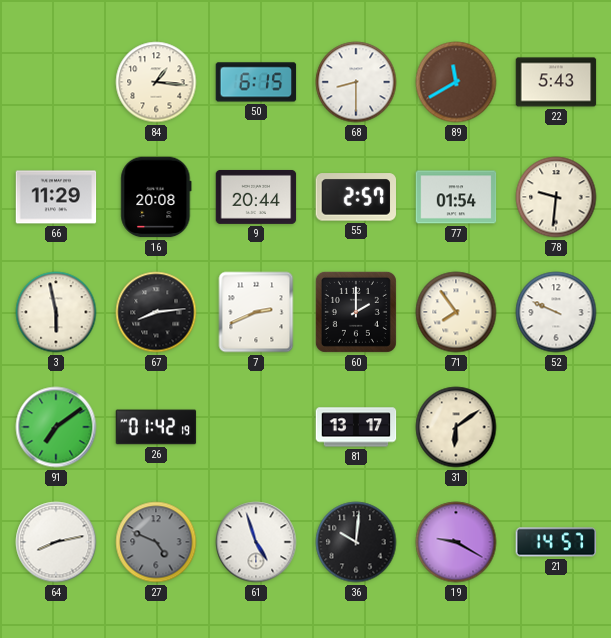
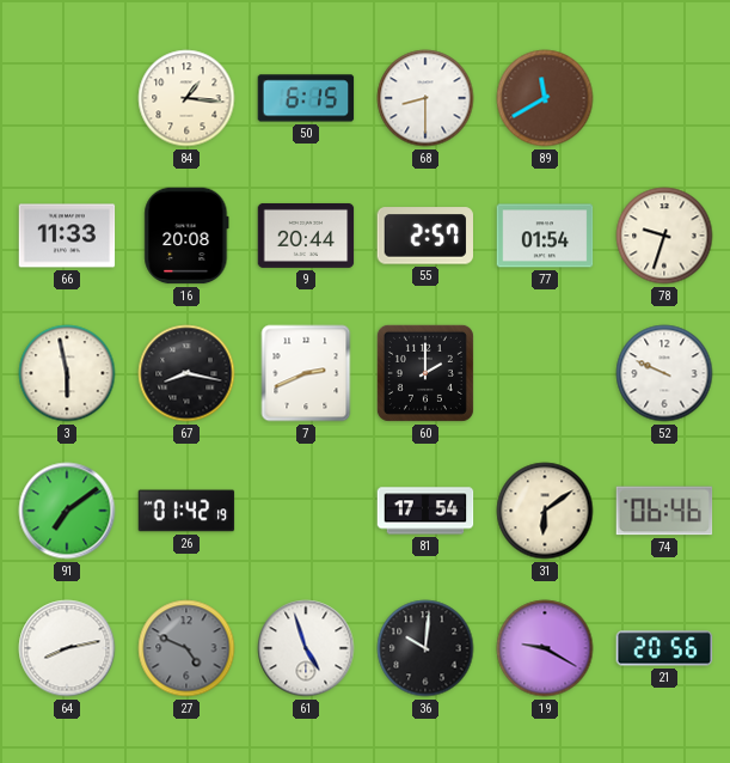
22: 5:43 -> none (556, 82)
66: 11:29 -> 11:33 (67, 236)
78: 9:31 -> 9:33 (664, 236)
67: 8:14 -> 8:17 (186, 373)
71: 7:54 -> none (456, 312)
81: 13:17 -> 17:54 (425, 511)
74: none -> 06:46 (664, 511)
21: 14:57 -> 20:56 (664, 648)
